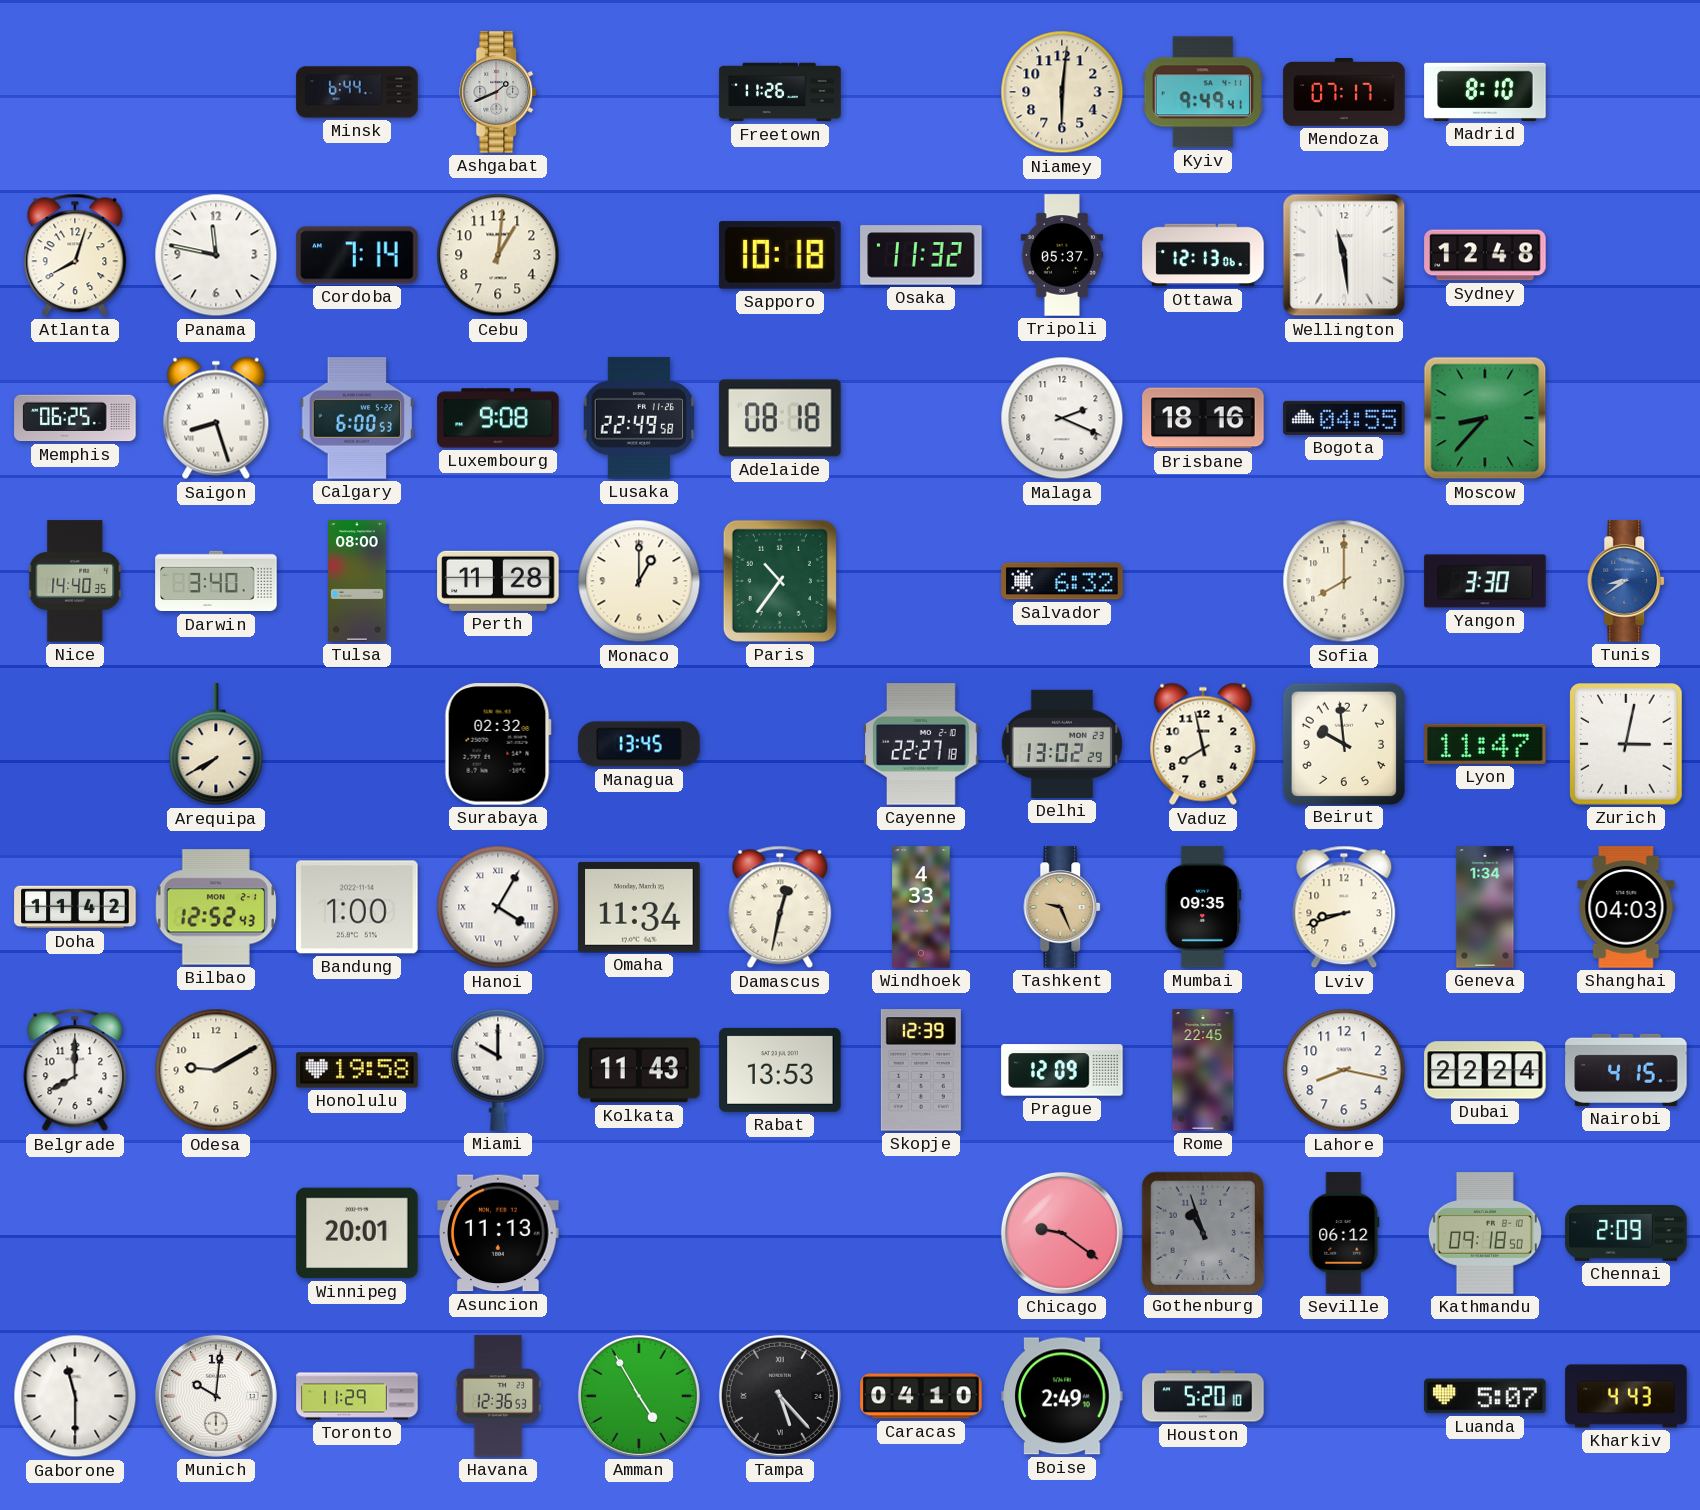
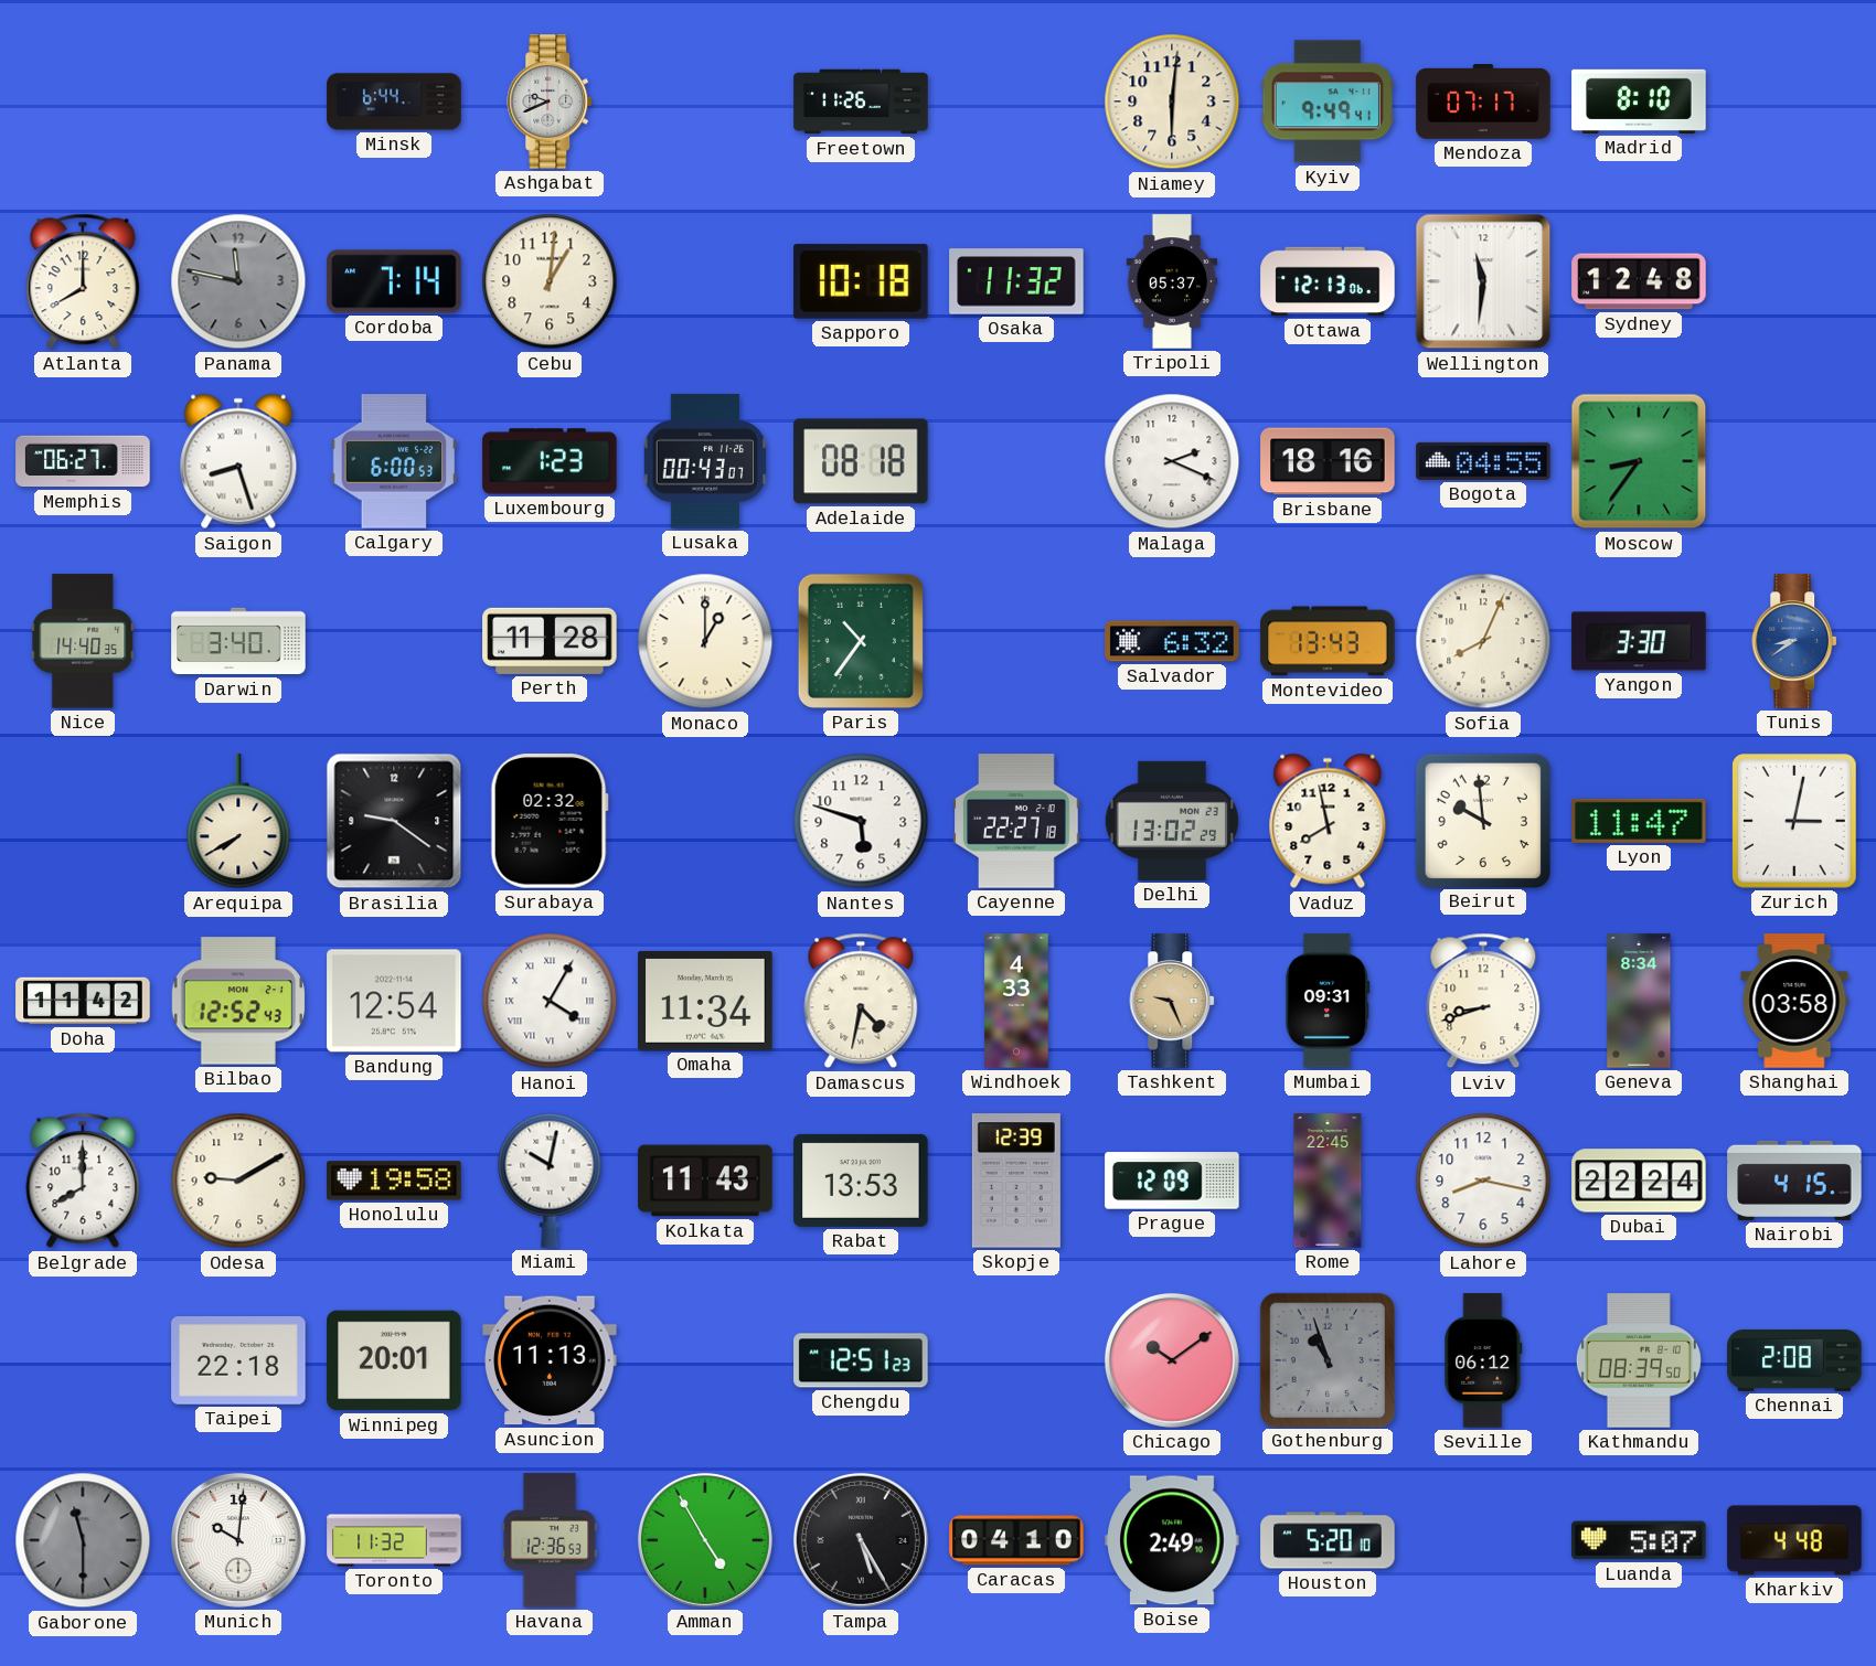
Ashgabat: 1:41 -> 9:41 (551, 102)
Atlanta: 8:03 -> 8:00 (83, 281)
Panama dial: white -> grey (238, 281)
Wellington: 11:29 -> 11:31 (1483, 281)
Memphis: 06:25 -> 06:27 (83, 461)
Luxembourg: 9:08 -> 1:23 (550, 461)
Lusaka: 22:49 -> 00:43 (705, 461)
Moscow: 8:37 -> 8:36 (1639, 461)
Tulsa: 08:00 -> none (358, 581)
Montevideo: none -> 13:43 (1328, 641)
Sofia: 8:00 -> 8:04 (1483, 641)
Brasilia: none -> 9:21 (394, 821)
Managua: 13:45 -> none (639, 744)
Nantes: none -> 5:48 (861, 821)
Bandung: 1:00 -> 12:54 (394, 1001)
Damascus: 12:32 -> 4:32 (861, 1001)
Mumbai: 09:35 -> 09:31 (1328, 1001)
Geneva: 1:34 -> 8:34 (1639, 1001)
Shanghai: 04:03 -> 03:58 (1794, 1001)
Miami: 10:00 -> 10:02 (550, 1181)
Taipei: none -> 22:18 (238, 1361)
Chengdu: none -> 12:51 (861, 1360)
Chicago: 9:21 -> 10:09 (1172, 1360)
Kathmandu: 09:18 -> 08:39 (1639, 1360)
Chennai: 2:09 -> 2:08 (1794, 1360)
Gaborone dial: white -> grey (83, 1540)
Toronto: 11:29 -> 11:32 (394, 1540)
Tampa: 5:23 -> 5:25 (861, 1540)
Kharkiv: 4:43 -> 4:48 (1794, 1540)
